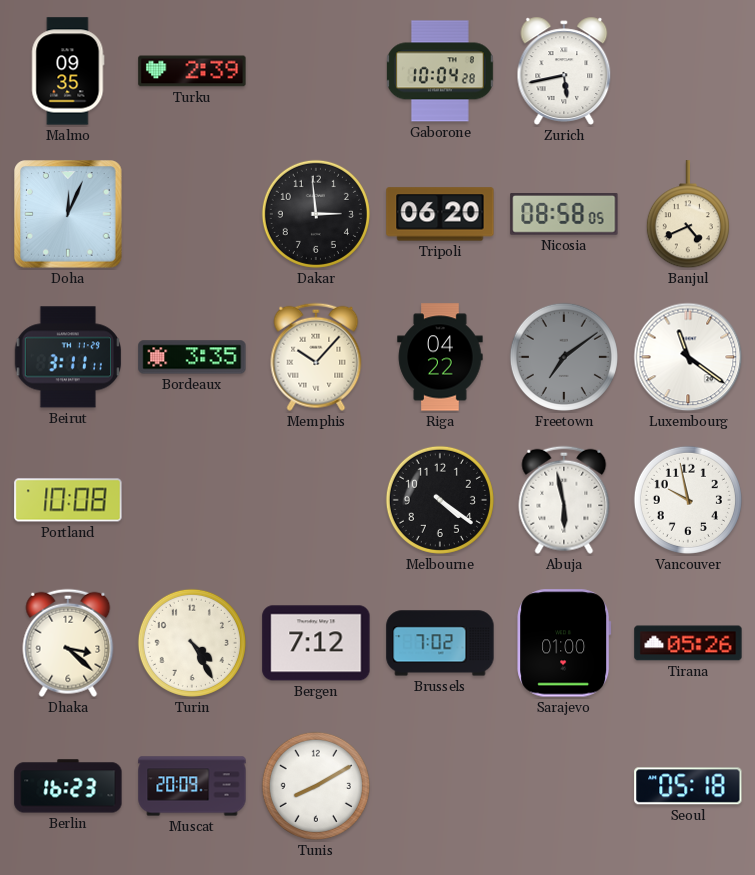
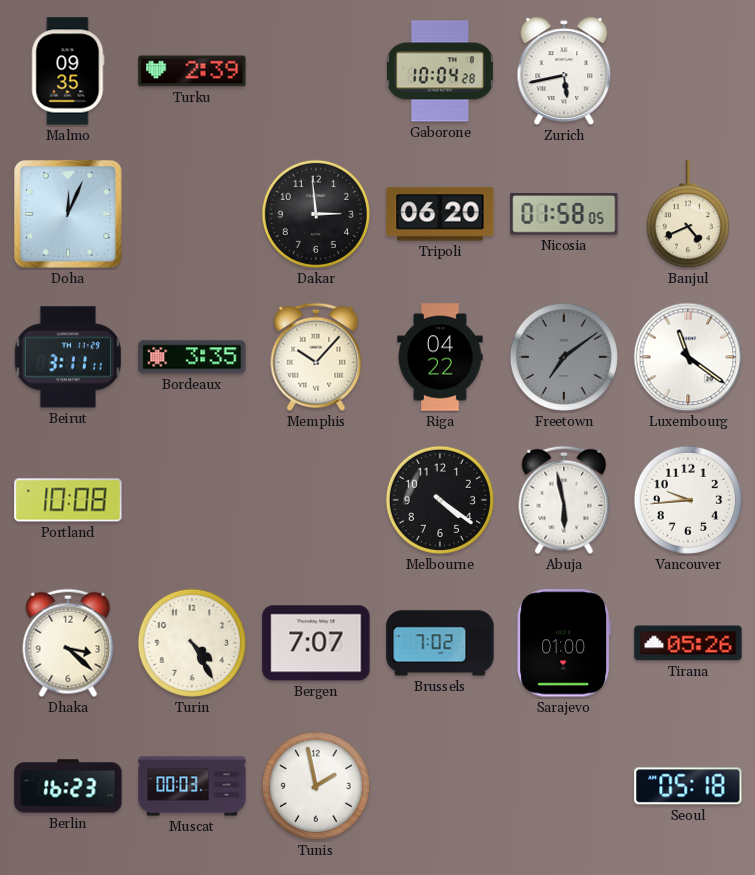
Nicosia: 08:58 -> 01:58 (564, 215)
Vancouver: 9:58 -> 9:44 (688, 500)
Bergen: 7:12 -> 7:07 (316, 643)
Muscat: 20:09 -> 00:03 (192, 786)
Tunis: 8:10 -> 1:58 (316, 786)
